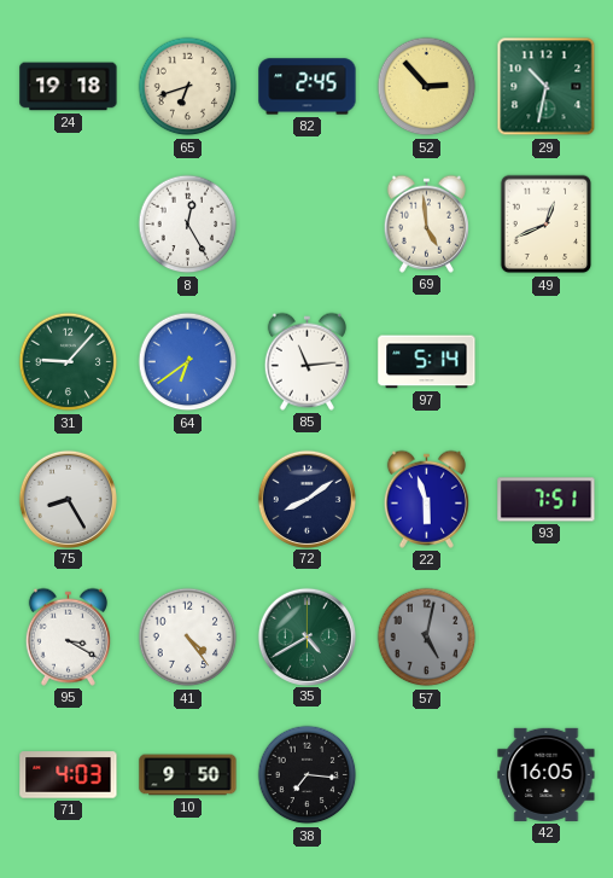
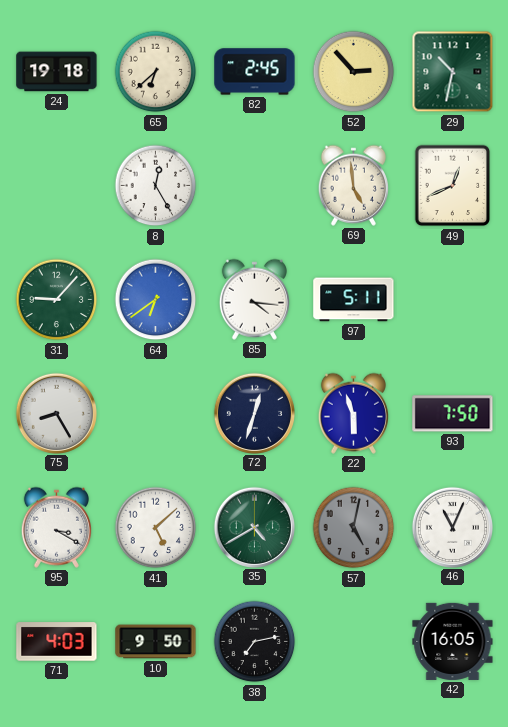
65: 6:42 -> 6:38 (156, 72)
85: 11:14 -> 4:16 (254, 299)
97: 5:14 -> 5:11 (354, 300)
72: 8:09 -> 12:33 (254, 413)
93: 7:51 -> 7:50 (453, 414)
41: 4:24 -> 5:08 (156, 528)
46: none -> 11:04 (452, 527)
38: 7:16 -> 7:13 (255, 642)
